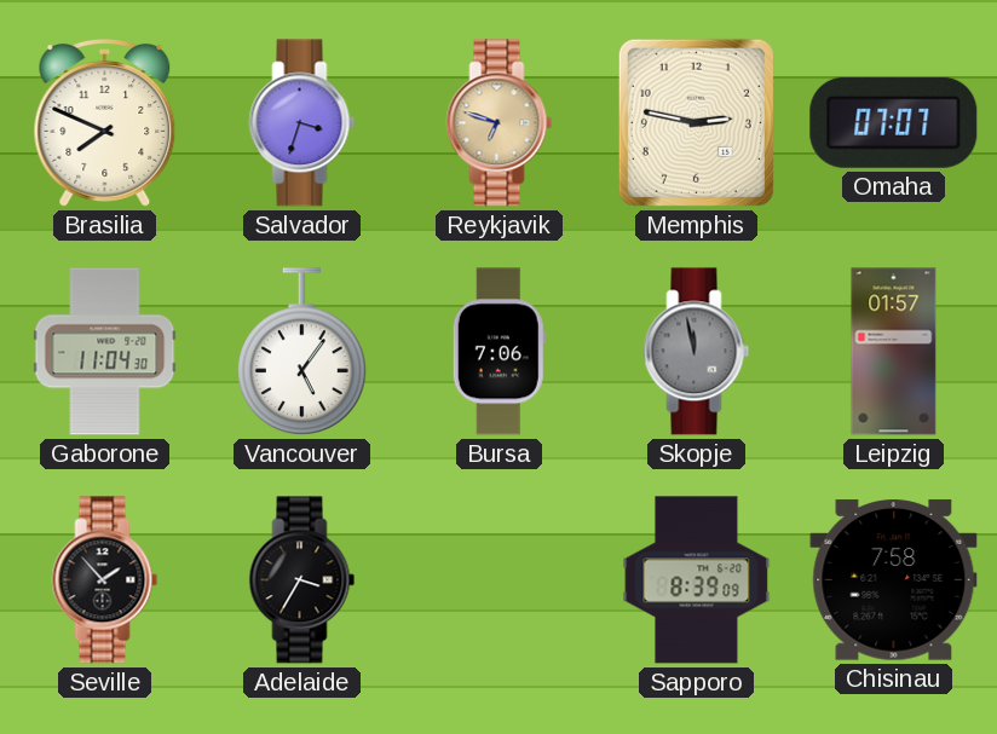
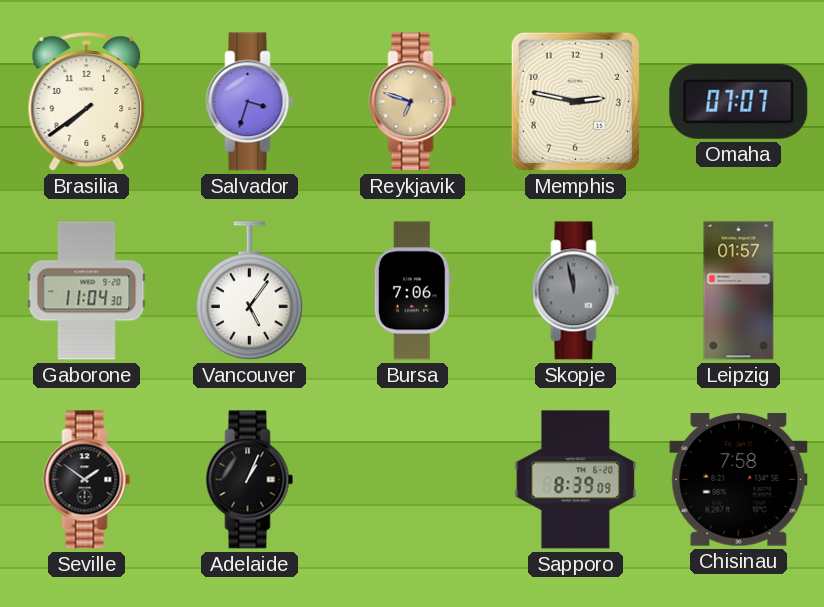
Brasilia: 7:49 -> 7:39 (87, 102)
Seville: 1:53 -> 1:51 (87, 480)
Adelaide: 3:35 -> 1:04 (250, 480)
